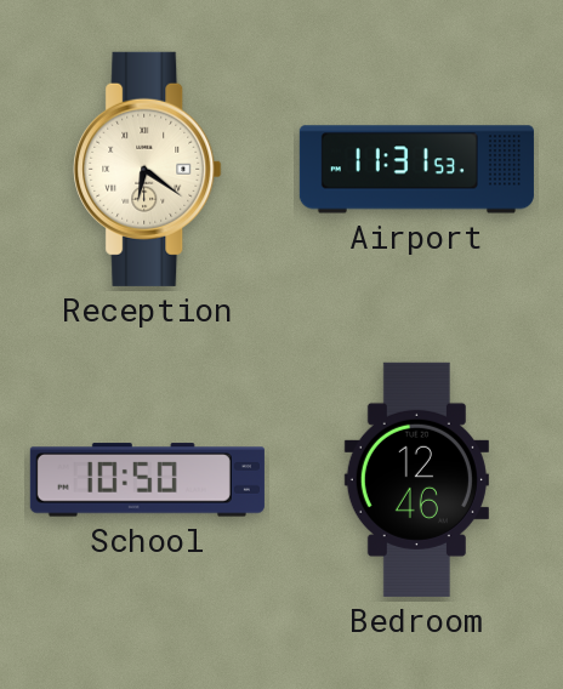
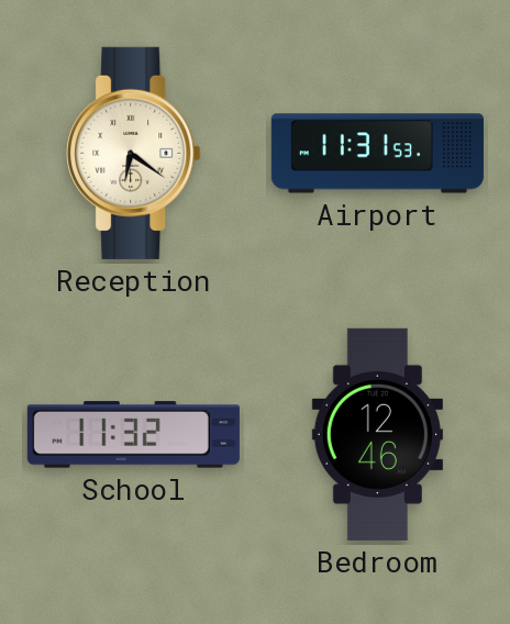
School: 10:50 -> 11:32 (133, 435)
